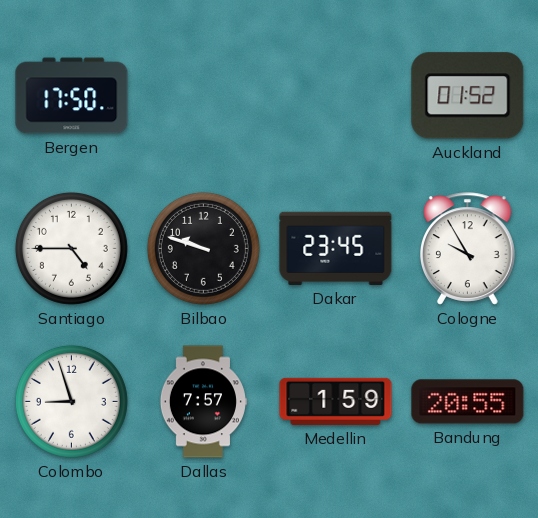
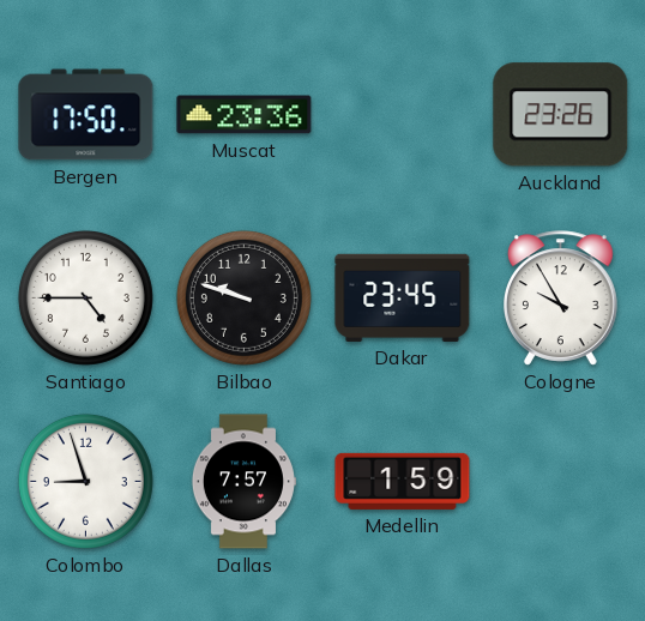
Muscat: none -> 23:36 (245, 115)
Auckland: 01:52 -> 23:26 (561, 115)
Bandung: 20:55 -> none (468, 402)
